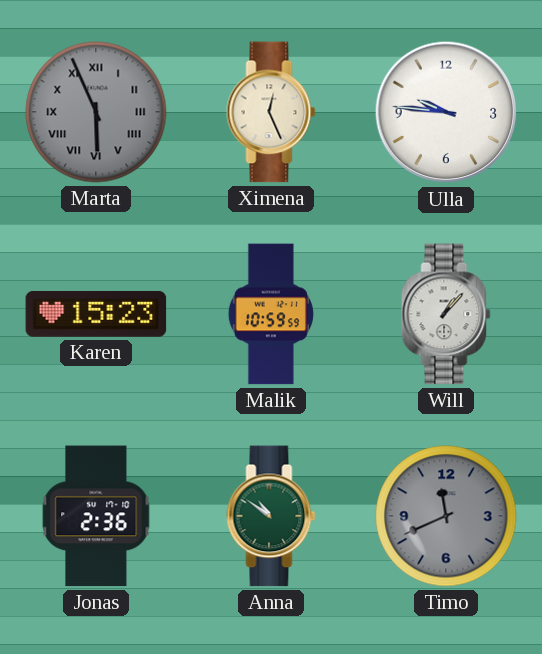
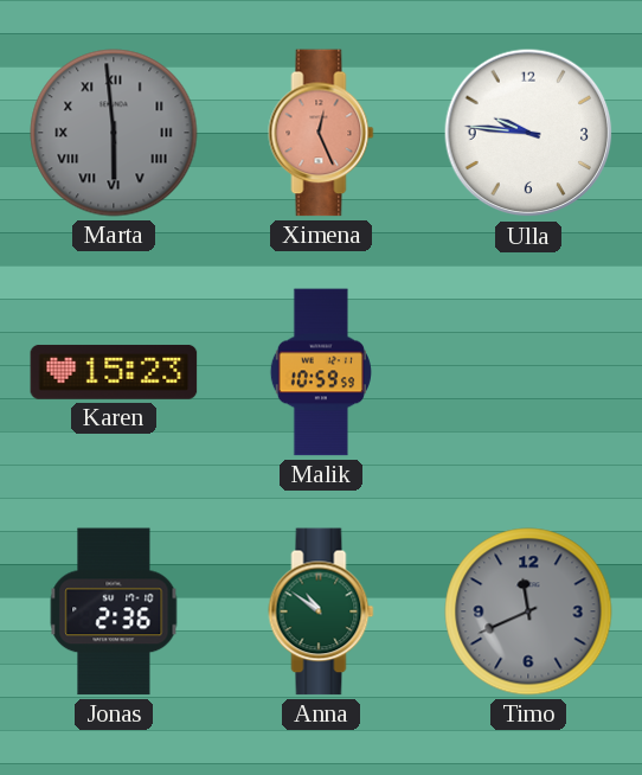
Marta: 5:56 -> 5:59 (114, 133)
Ximena dial: cream -> salmon (321, 133)
Will: 1:07 -> none (446, 314)
